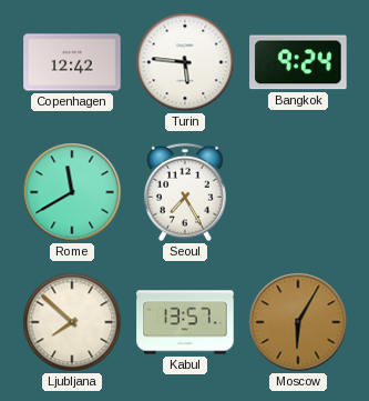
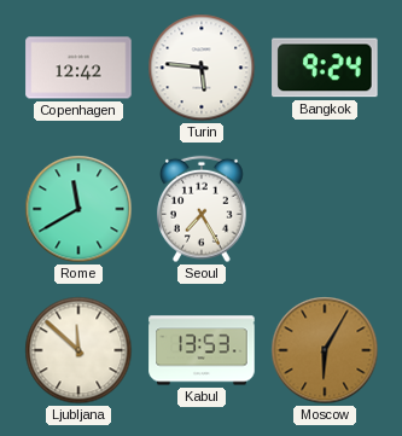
Ljubljana: 7:52 -> 11:52 (78, 350)
Kabul: 13:57 -> 13:53 (202, 350)
